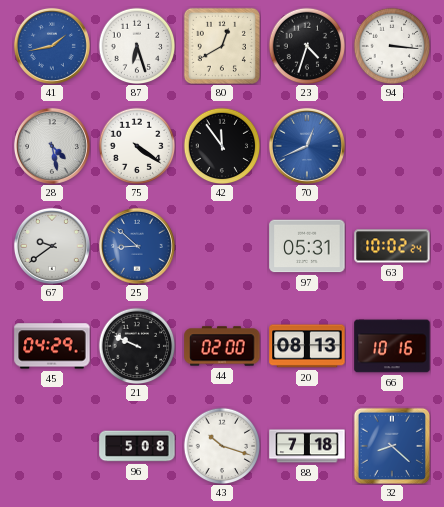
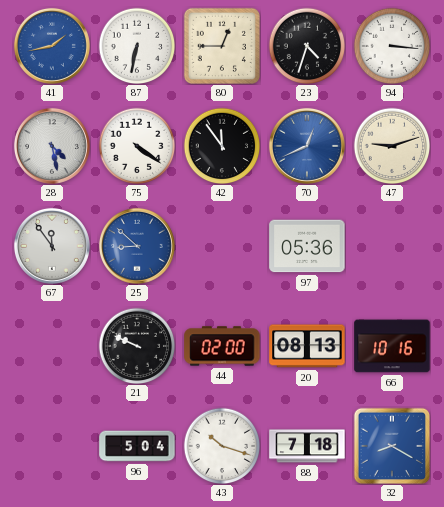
87: 6:27 -> 6:32 (137, 46)
80: 12:40 -> 12:45 (222, 46)
47: none -> 9:12 (392, 146)
67: 9:39 -> 11:54 (52, 246)
97: 05:31 -> 05:36 (307, 246)
63: 10:02 -> none (392, 246)
45: 04:29 -> none (52, 346)
96: 5:08 -> 5:04 (137, 446)
32: 8:22 -> 8:20 (392, 446)
